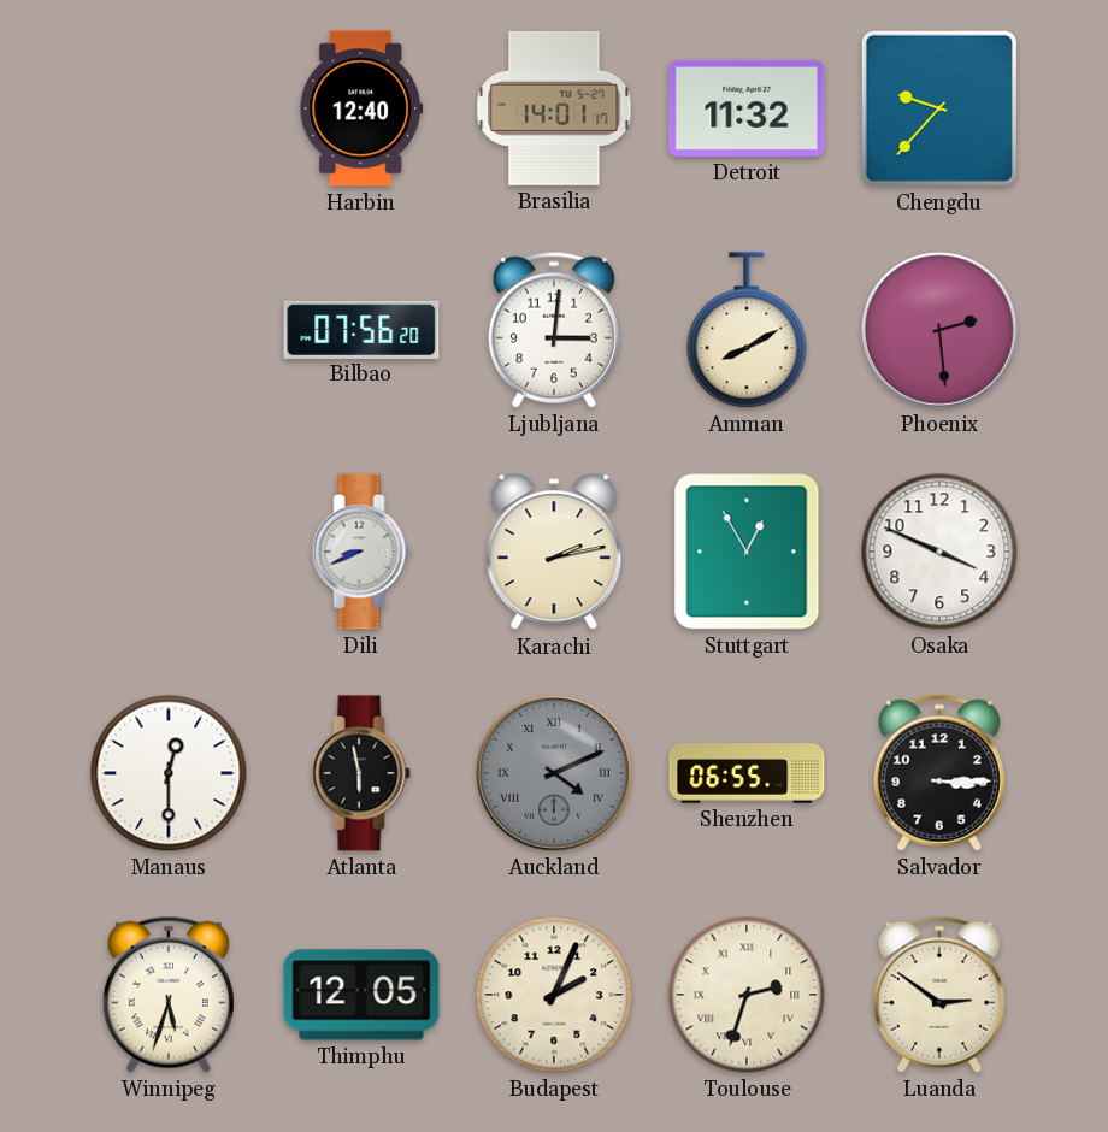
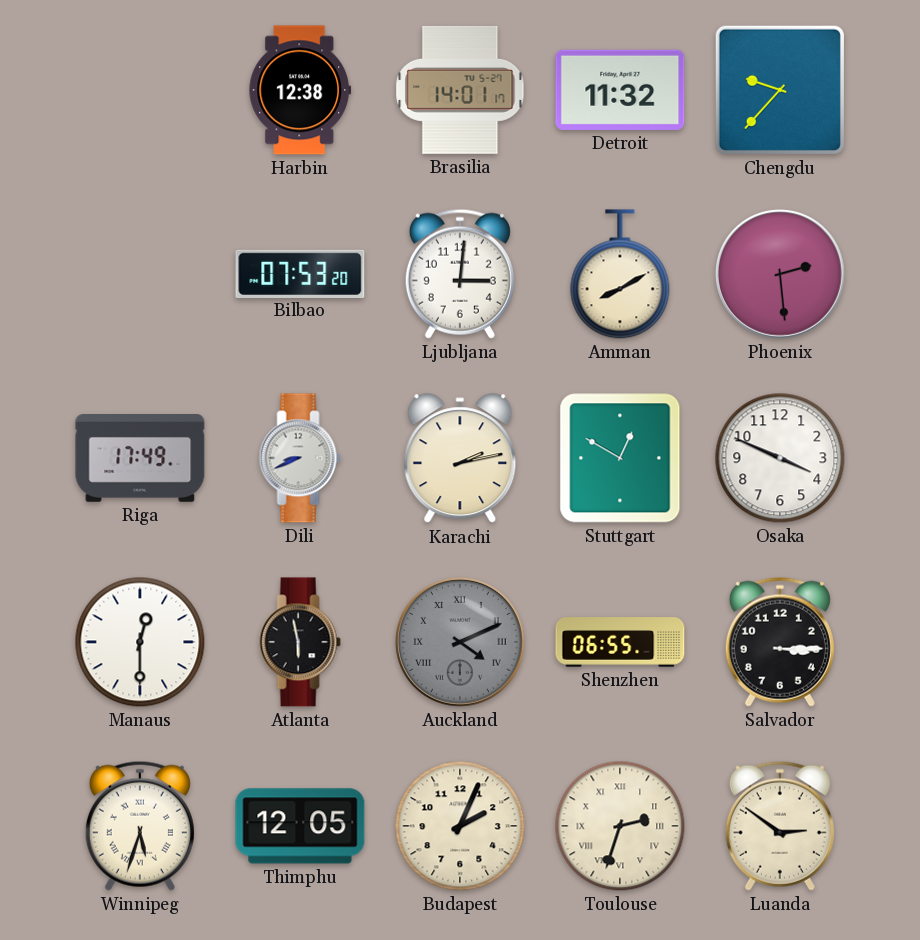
Harbin: 12:40 -> 12:38 (300, 90)
Bilbao: 07:56 -> 07:53 (300, 273)
Riga: none -> 17:49 (140, 459)
Stuttgart: 12:55 -> 12:50 (620, 458)
